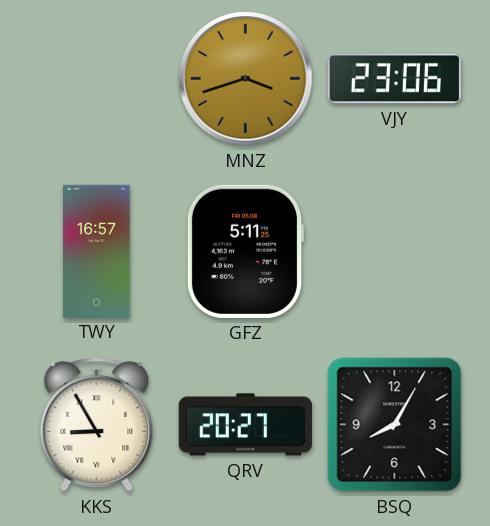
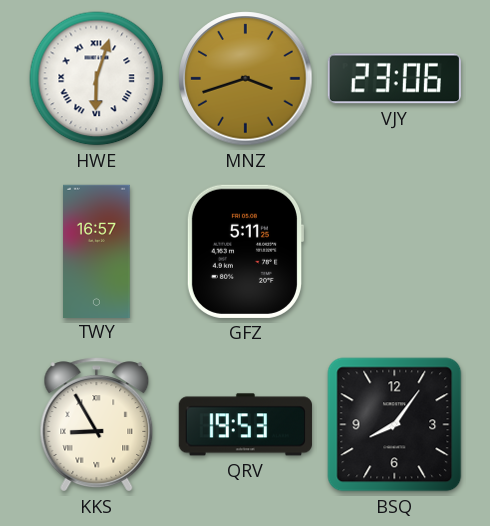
HWE: none -> 6:03 (97, 79)
QRV: 20:27 -> 19:53 (245, 425)
BSQ: 8:05 -> 8:06 (395, 425)
